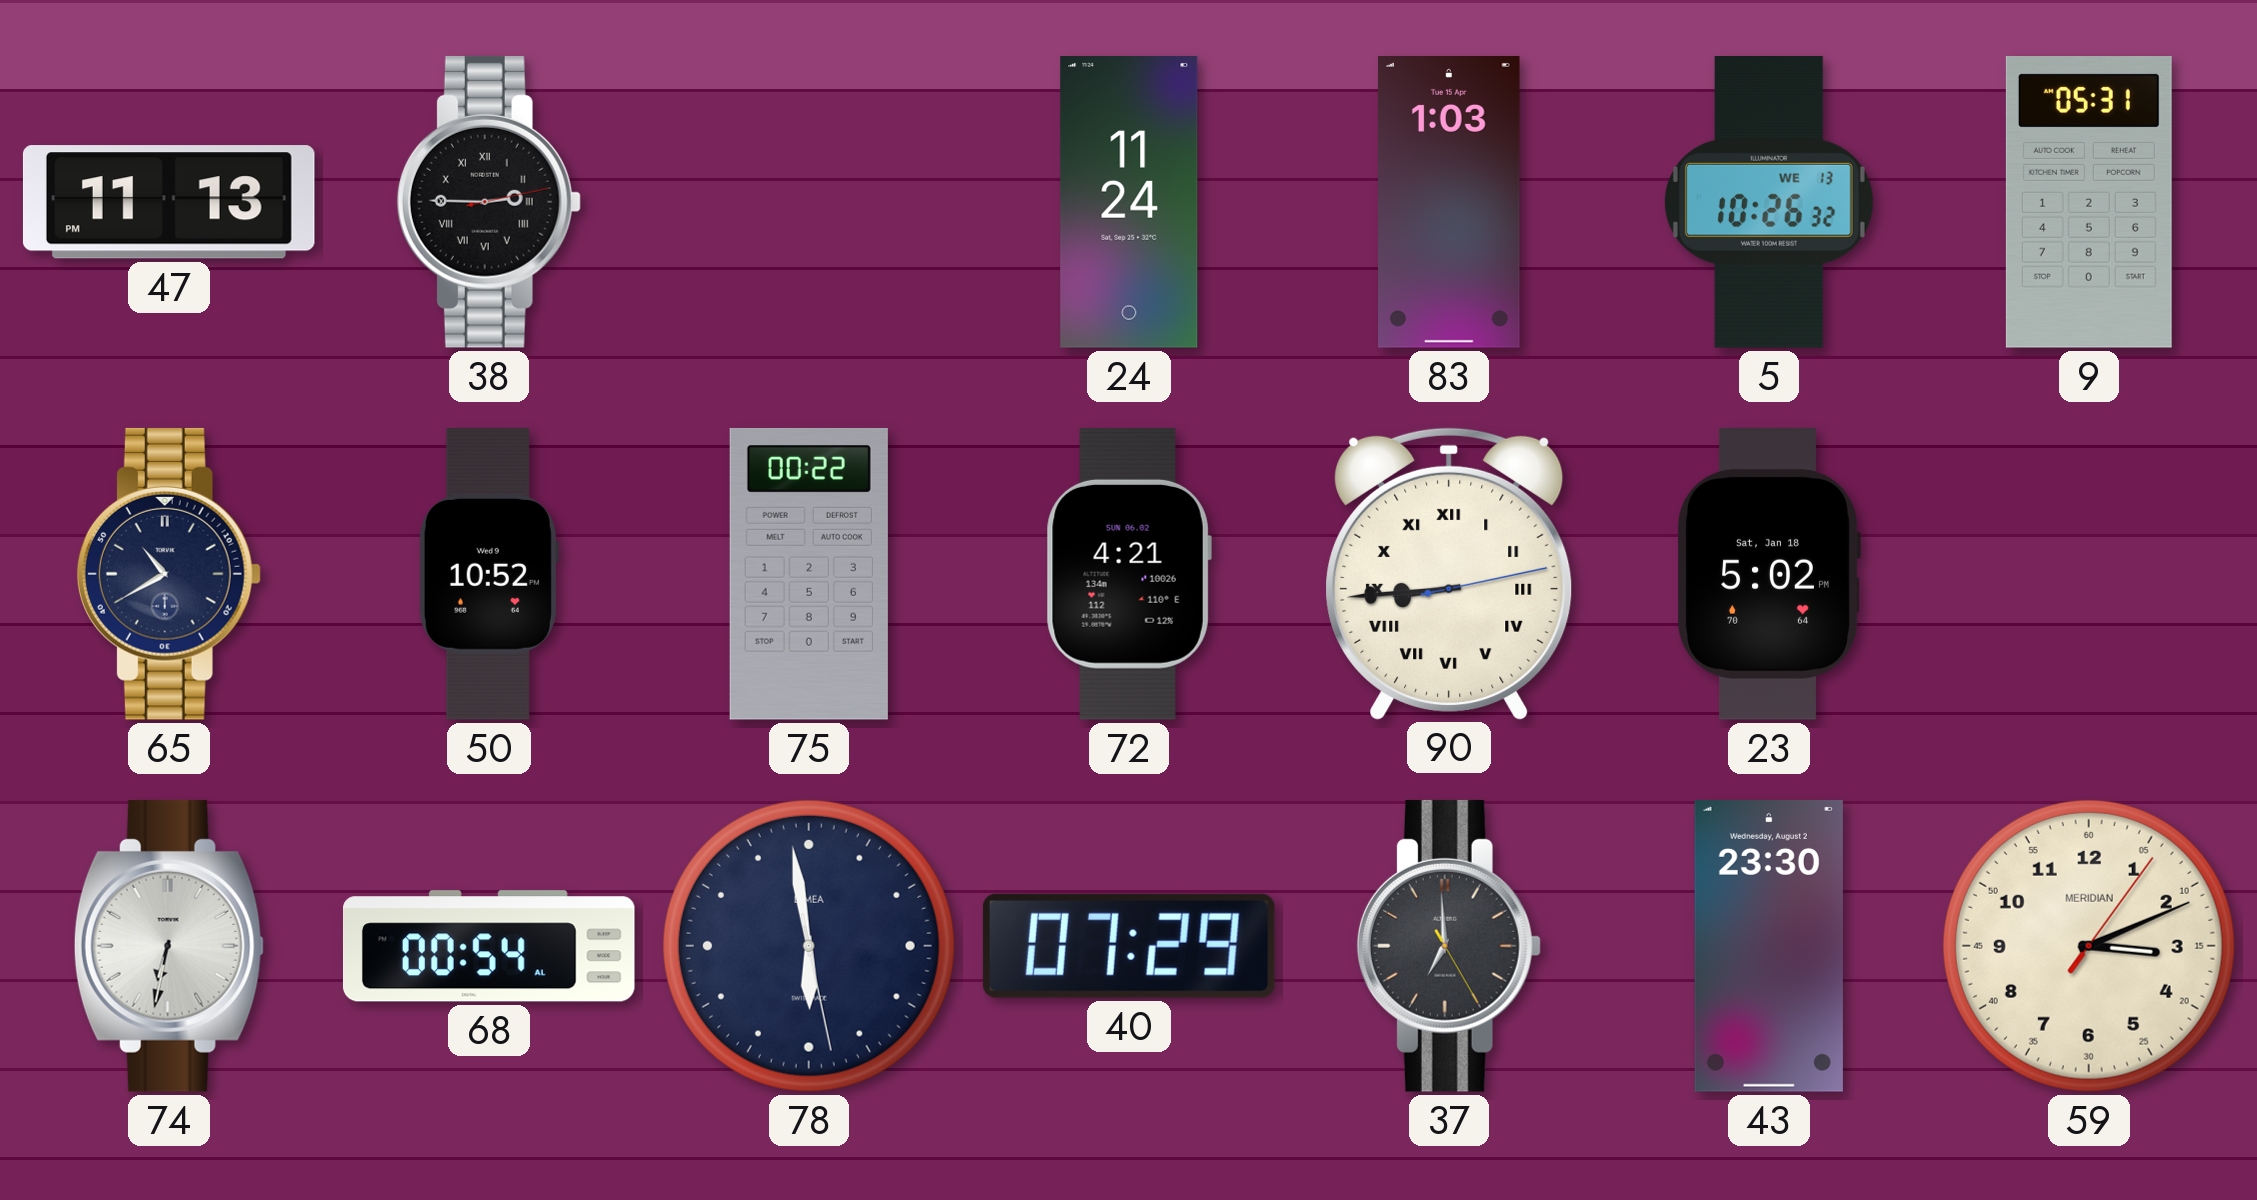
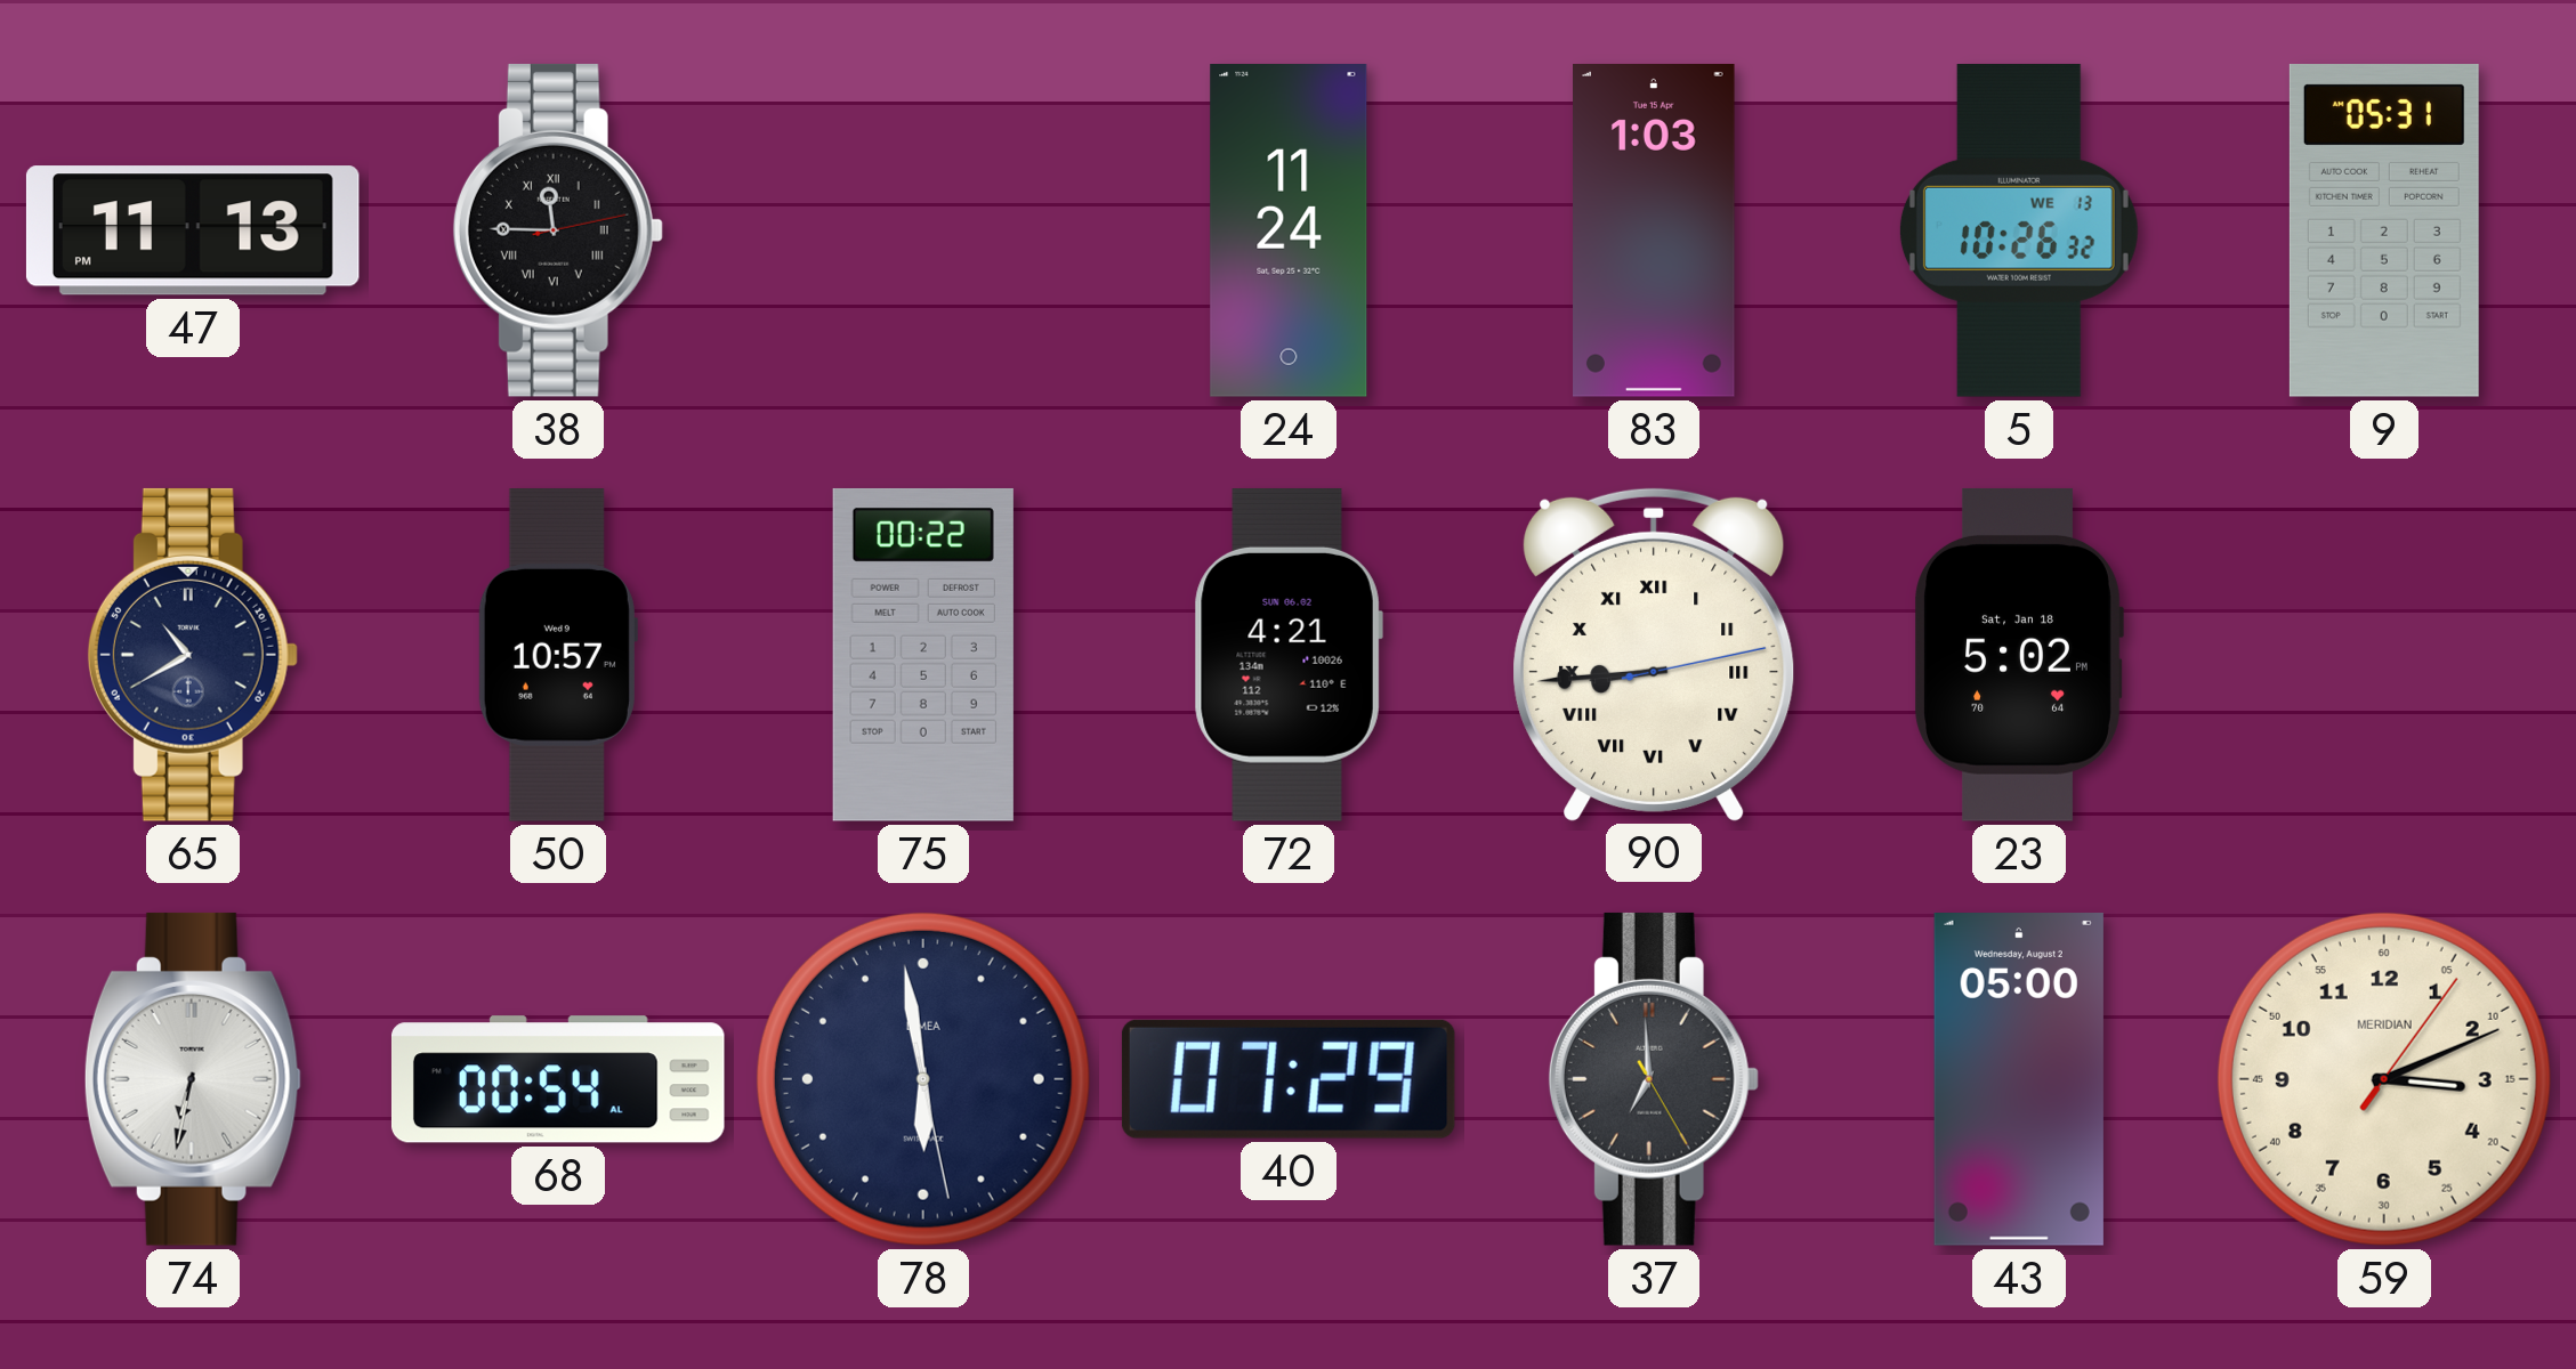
38: 2:45 -> 11:45 (558, 230)
50: 10:52 -> 10:57 (558, 655)
43: 23:30 -> 05:00 (2019, 1080)
